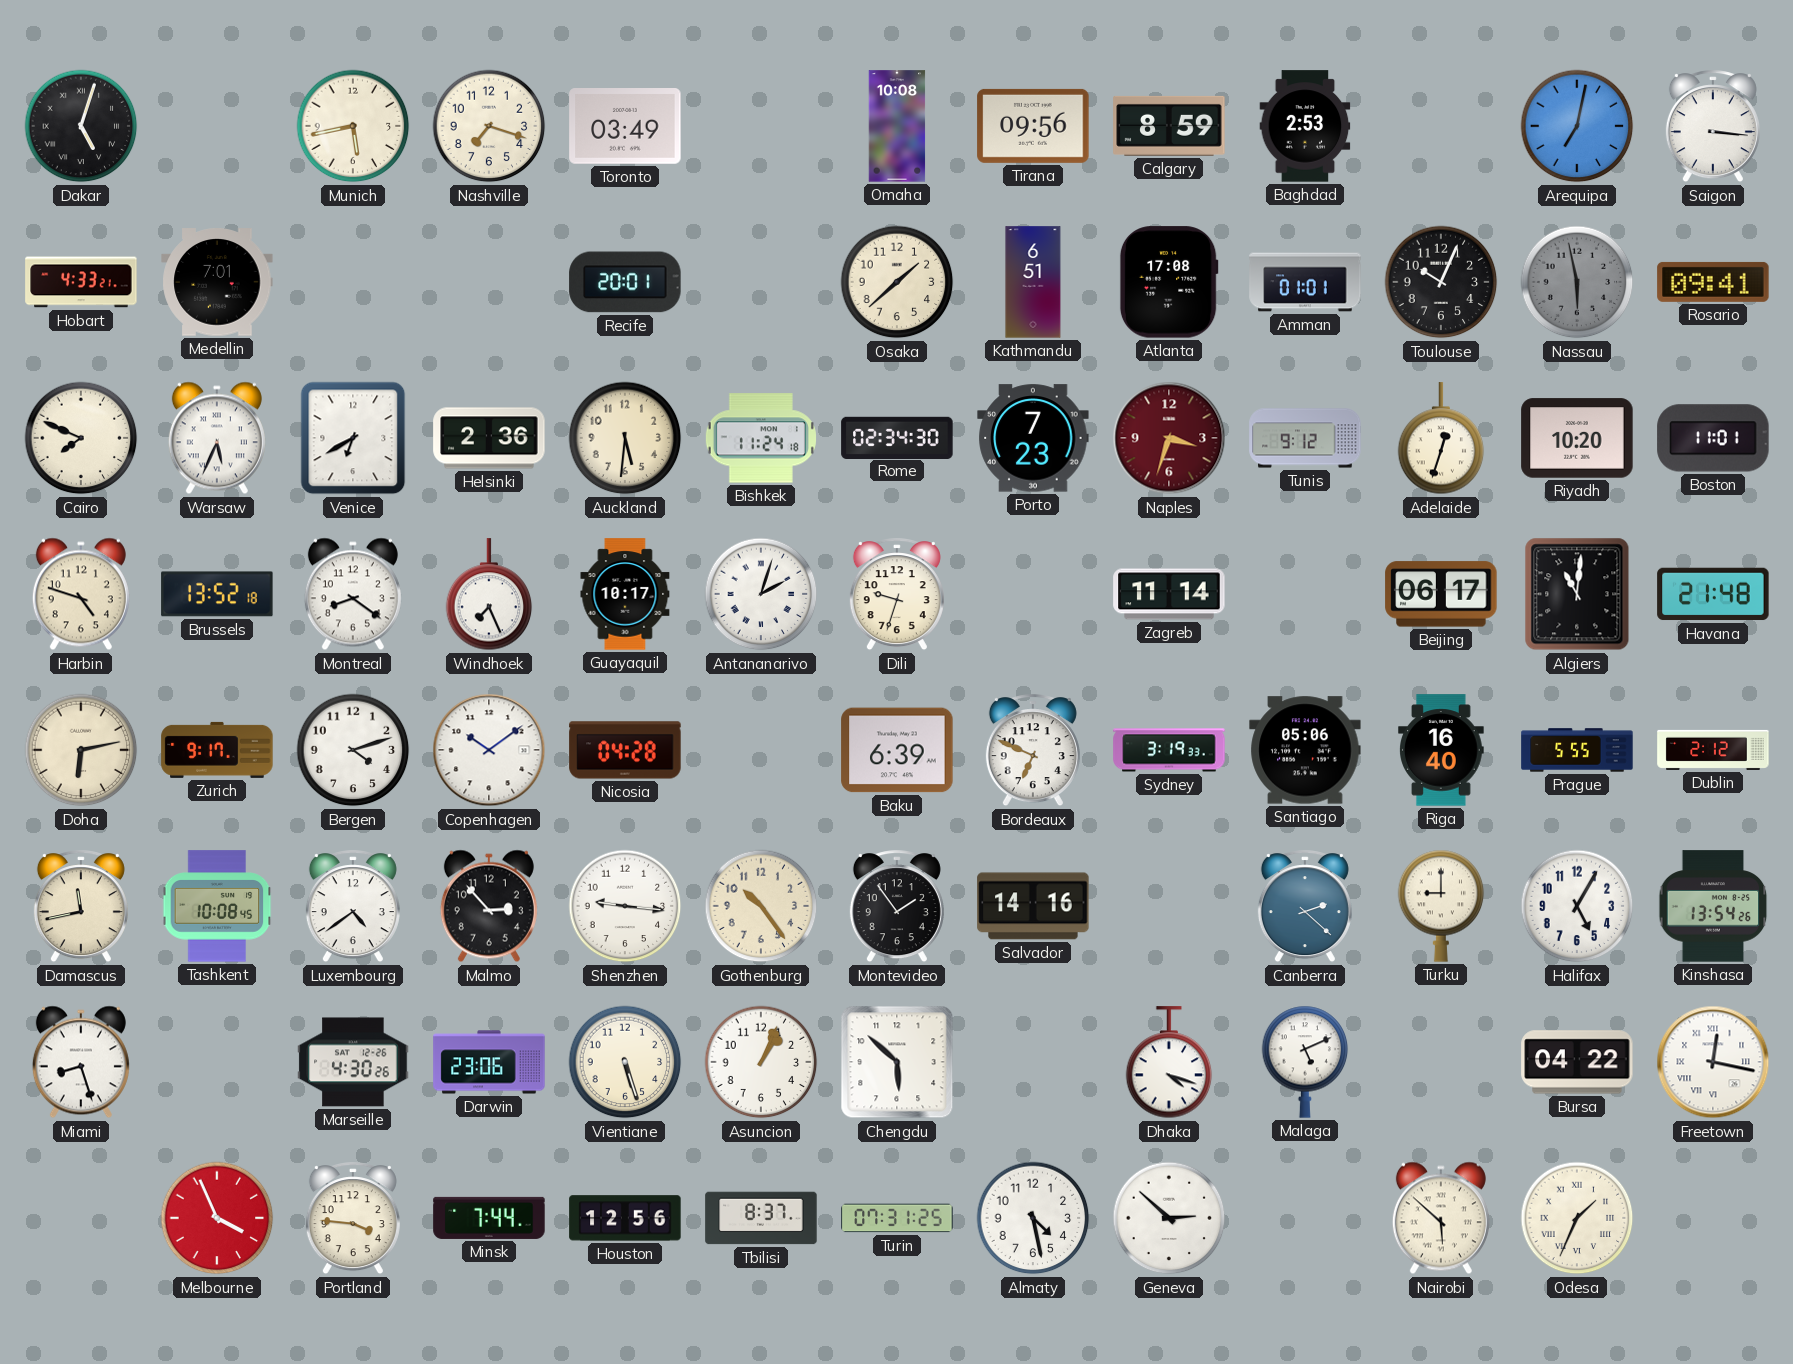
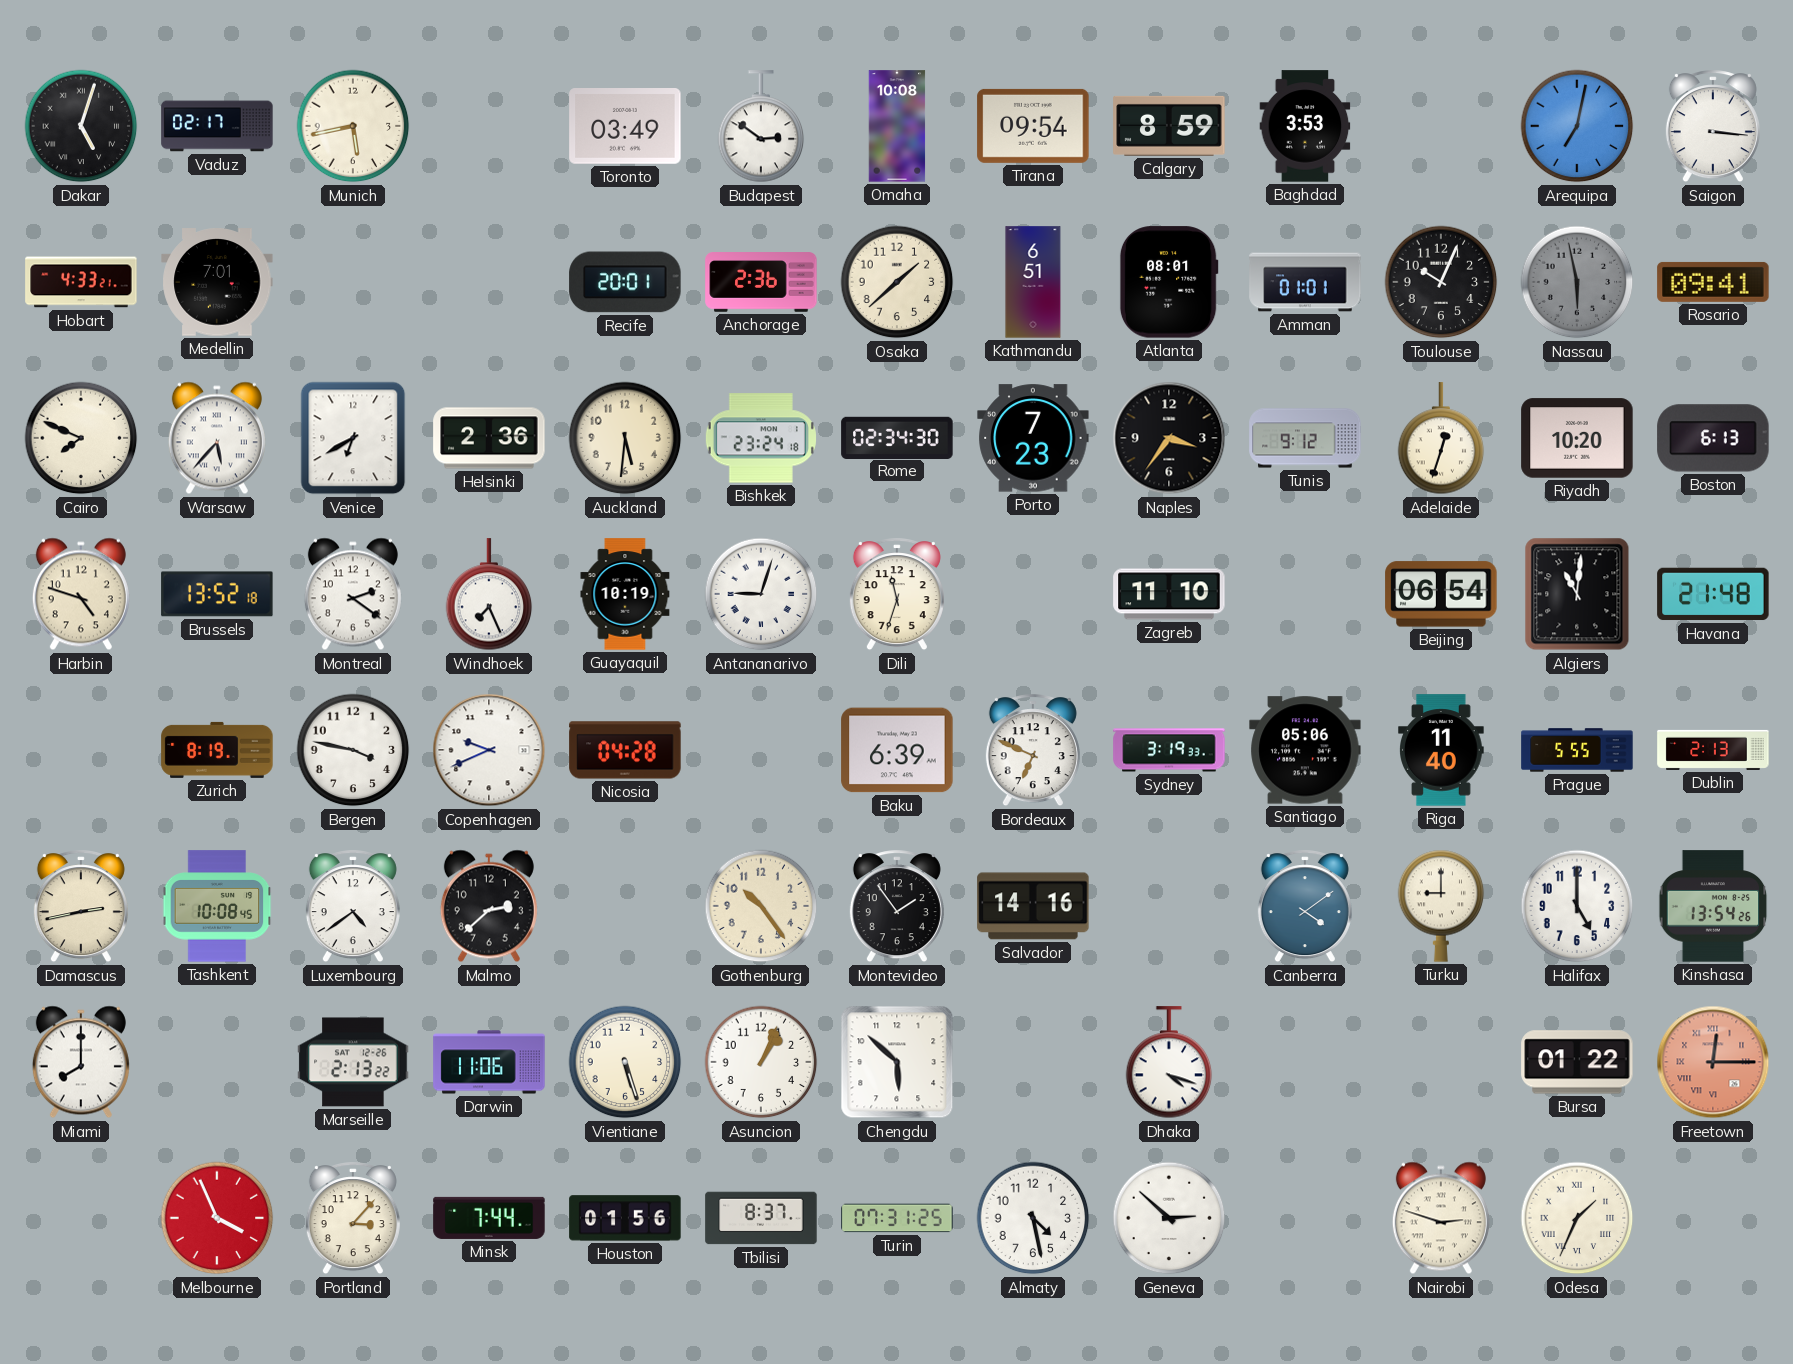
Vaduz: none -> 02:17 (217, 126)
Nashville: 7:18 -> none (489, 126)
Budapest: none -> 2:51 (761, 127)
Tirana: 09:56 -> 09:54 (1033, 126)
Baghdad: 2:53 -> 3:53 (1305, 126)
Anchorage: none -> 2:36 (761, 282)
Atlanta: 17:08 -> 08:01 (1169, 282)
Warsaw: 5:34 -> 5:37 (217, 438)
Bishkek: 11:24 -> 23:24 (761, 438)
Naples: 3:33 -> 3:36 (1169, 438)
Naples dial: burgundy -> black (1169, 438)
Boston: 11:01 -> 6:13 (1713, 438)
Montreal: 8:21 -> 2:21 (353, 594)
Guayaquil: 10:17 -> 10:19 (625, 594)
Antananarivo: 2:03 -> 9:03 (761, 594)
Dili: 9:33 -> 11:33 (897, 595)
Zagreb: 11:14 -> 11:10 (1169, 594)
Beijing: 06:17 -> 06:54 (1441, 594)
Doha: 6:13 -> none (81, 750)
Zurich: 9:17 -> 8:19 (217, 750)
Bergen: 4:12 -> 3:47 (353, 750)
Copenhagen: 10:09 -> 9:41 (489, 750)
Riga: 16:40 -> 11:40 (1442, 750)
Dublin: 2:12 -> 2:13 (1713, 750)
Damascus: 11:43 -> 2:43 (81, 907)
Malmo: 2:53 -> 2:38 (489, 906)
Shenzhen: 9:16 -> none (625, 906)
Canberra: 2:22 -> 4:09 (1305, 907)
Halifax: 5:05 -> 5:00 (1577, 906)
Miami: 8:27 -> 8:00 (81, 1062)
Marseille: 4:30 -> 2:13 (353, 1062)
Darwin: 23:06 -> 11:06 (489, 1062)
Malaga: 5:11 -> none (1305, 1062)
Bursa: 04:22 -> 01:22 (1577, 1062)
Freetown: 12:17 -> 12:15 (1713, 1062)
Freetown dial: white -> salmon (1713, 1062)
Portland: 3:46 -> 3:07 (353, 1219)
Houston: 12:56 -> 01:56 (625, 1218)
Nairobi: 5:52 -> 2:48 (1441, 1218)
